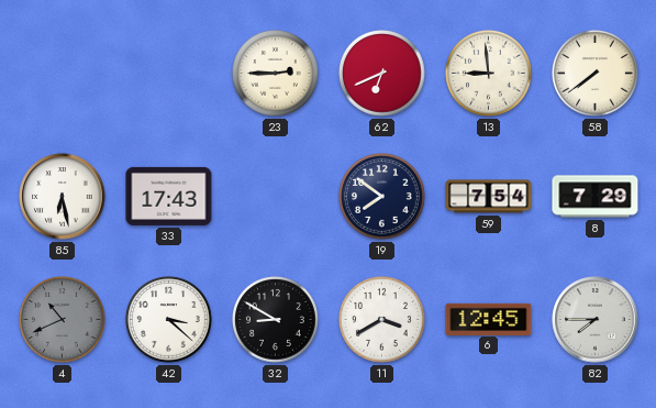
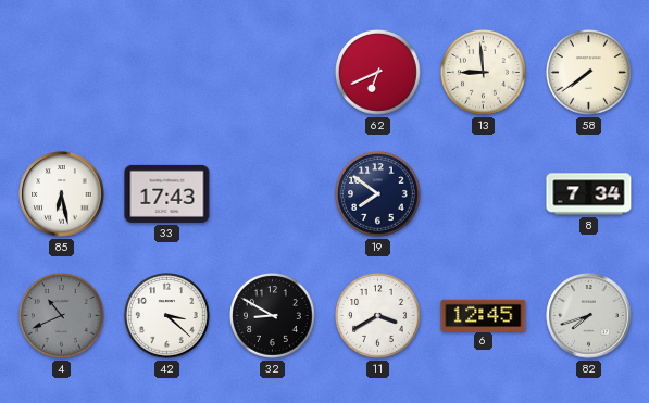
23: 2:45 -> none (276, 74)
59: 7:54 -> none (489, 197)
8: 7:29 -> 7:34 (589, 194)
82: 7:45 -> 7:42 (589, 316)
